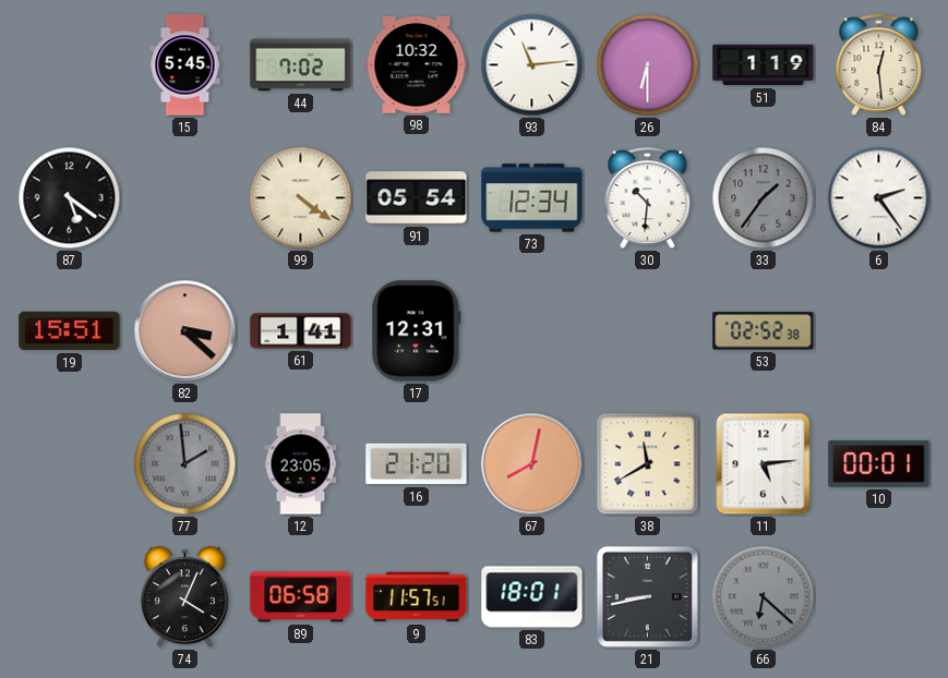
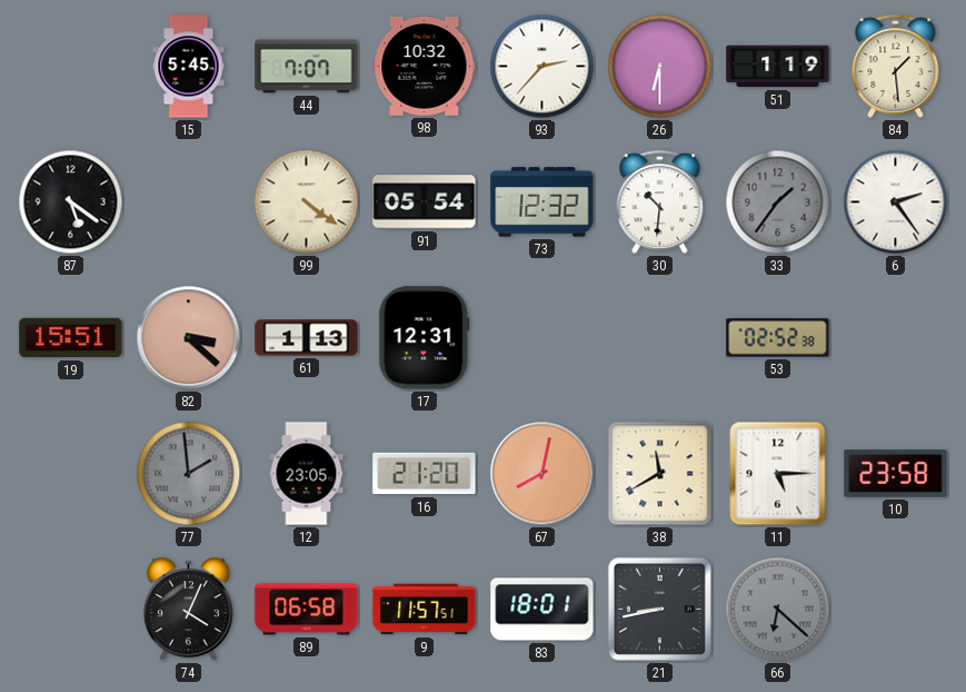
44: 7:02 -> 7:07 (307, 67)
93: 11:14 -> 2:37 (542, 67)
84: 12:29 -> 1:29 (896, 66)
73: 12:34 -> 12:32 (542, 202)
61: 1:41 -> 1:13 (307, 338)
11: 5:14 -> 5:15 (778, 474)
10: 00:01 -> 23:58 (896, 474)
